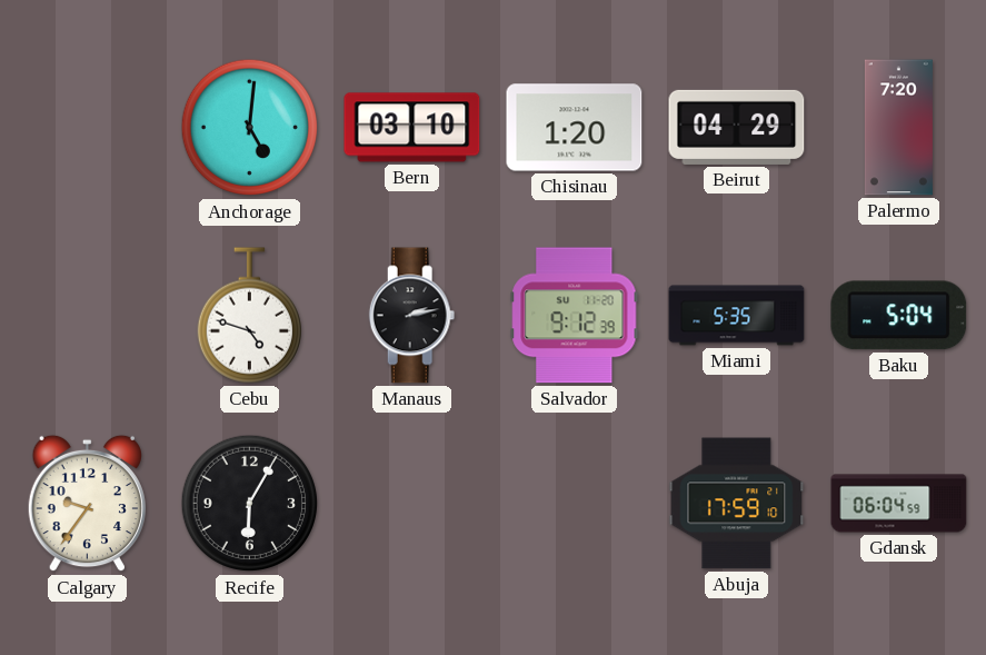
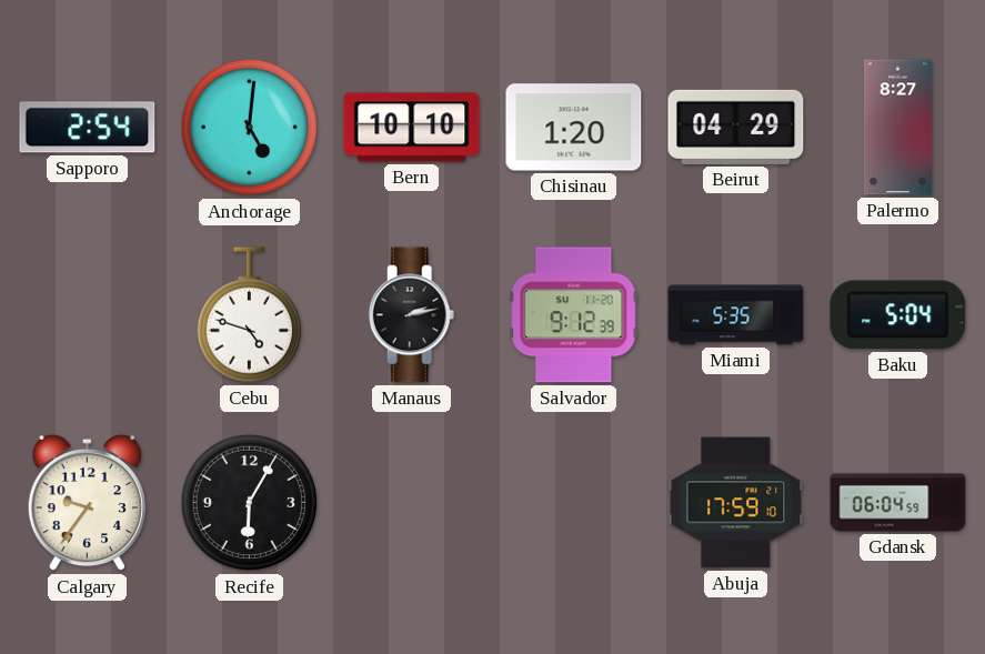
Sapporo: none -> 2:54 (88, 128)
Bern: 03:10 -> 10:10 (412, 128)
Palermo: 7:20 -> 8:27 (897, 128)
